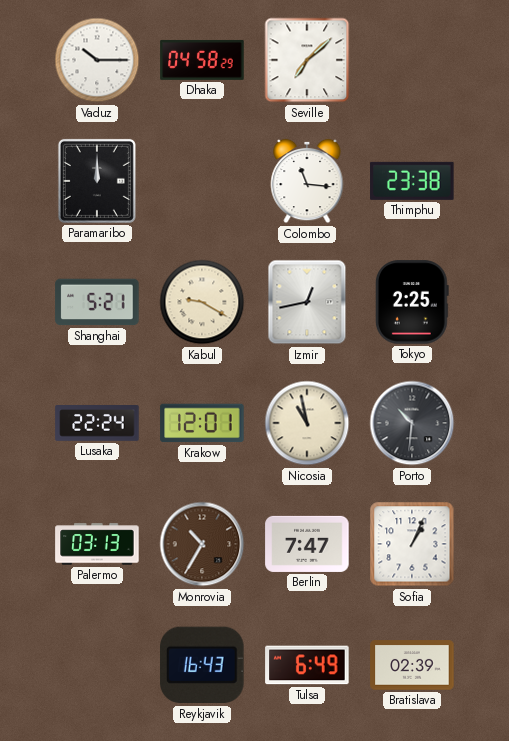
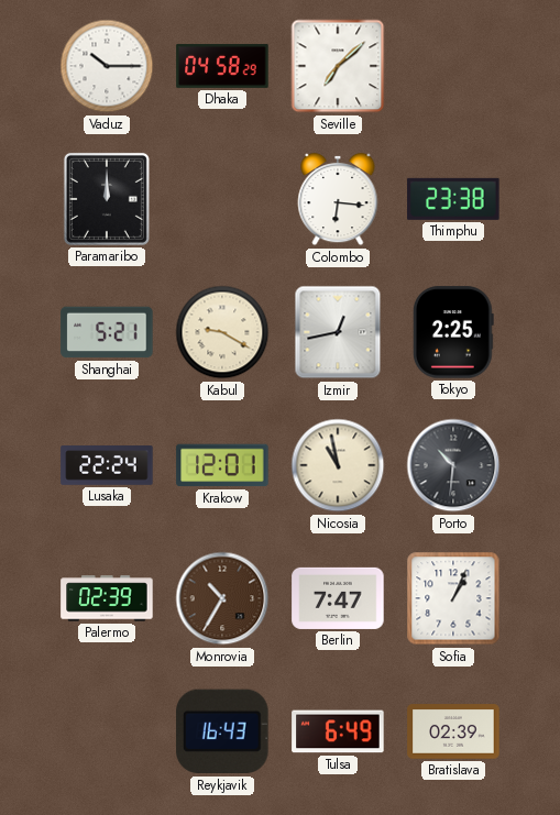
Colombo: 11:16 -> 6:16 (338, 199)
Palermo: 03:13 -> 02:39 (107, 598)
